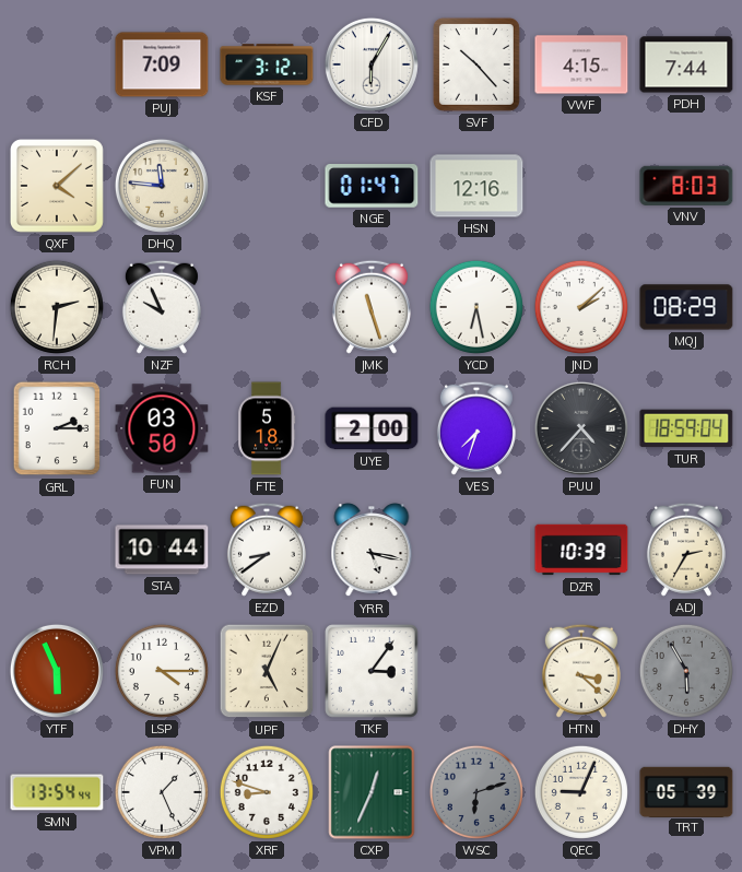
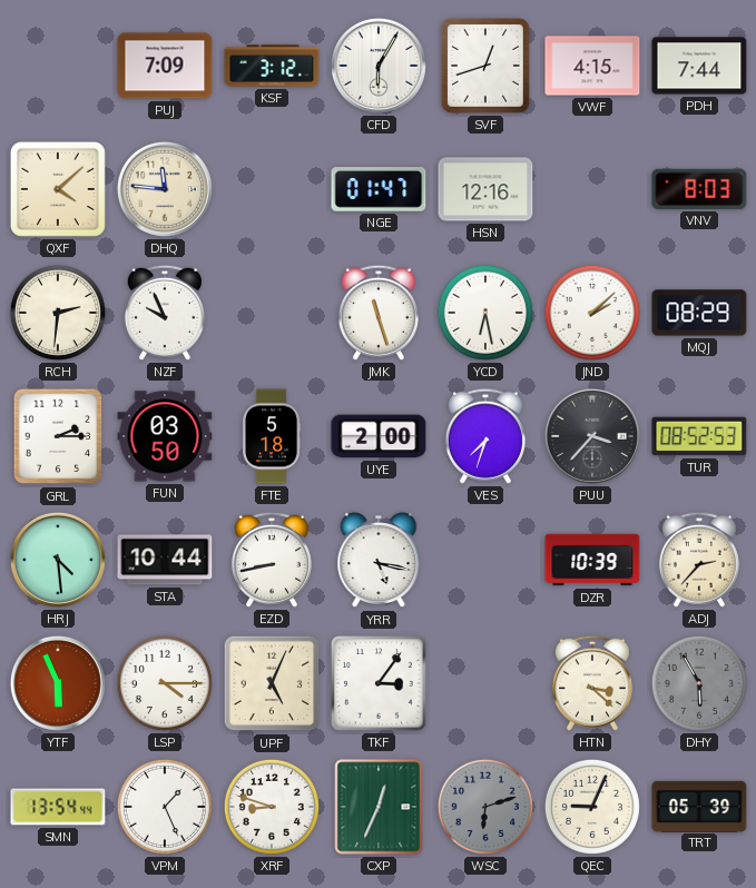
SVF: 10:23 -> 12:42 (485, 66)
PUU: 4:37 -> 3:37 (592, 436)
TUR: 18:59 -> 08:52 (699, 436)
HRJ: none -> 4:29 (58, 560)
EZD: 8:39 -> 8:43 (272, 560)
ADJ: 2:35 -> 2:37 (699, 560)
